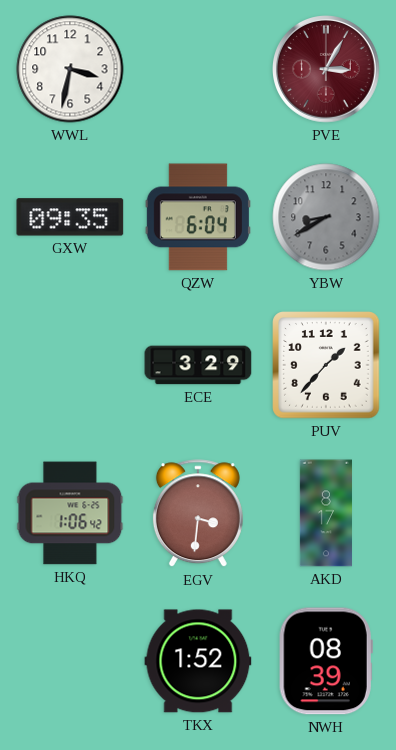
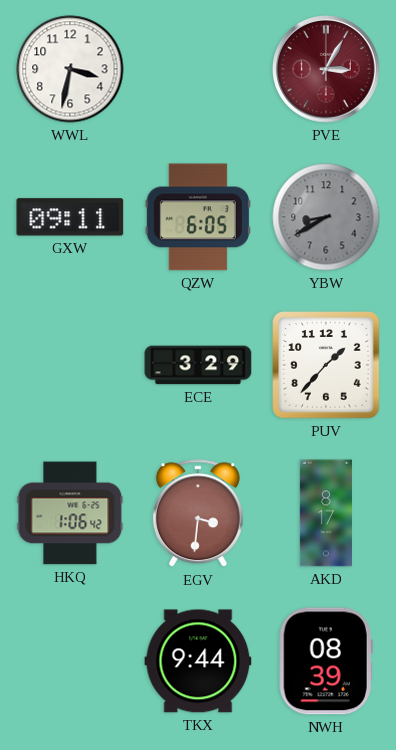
GXW: 09:35 -> 09:11 (70, 217)
QZW: 6:04 -> 6:05 (198, 217)
TKX: 1:52 -> 9:44 (198, 661)
